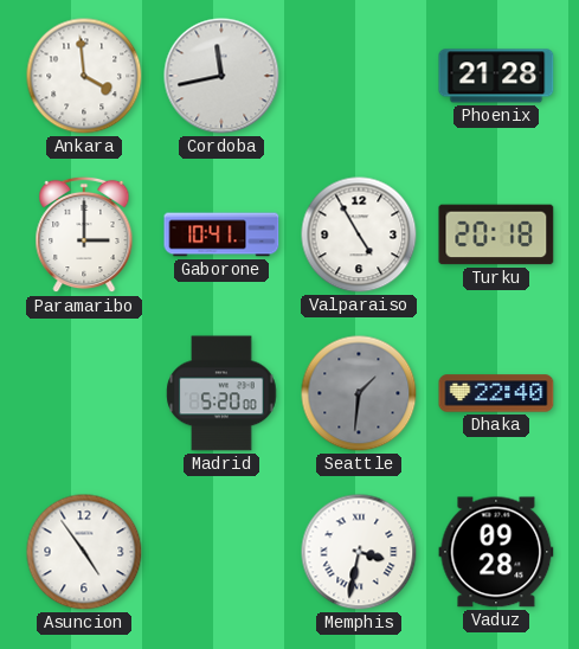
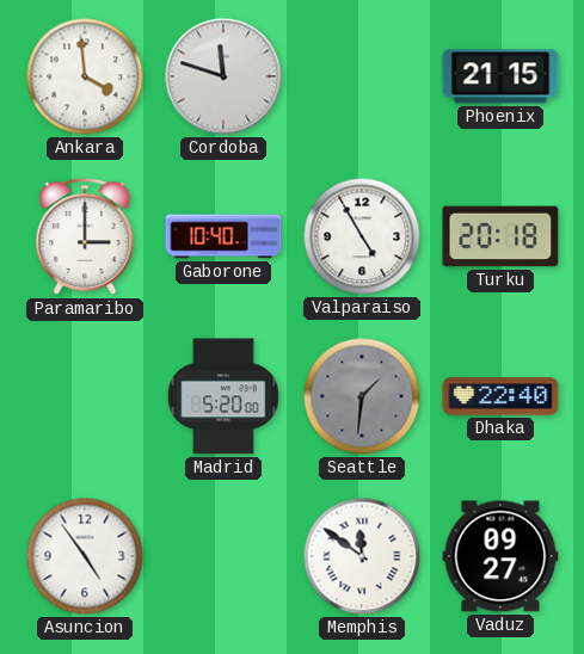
Cordoba: 11:43 -> 11:48 (223, 76)
Phoenix: 21:28 -> 21:15 (500, 76)
Gaborone: 10:41 -> 10:40 (223, 236)
Memphis: 3:32 -> 11:51 (362, 556)
Vaduz: 09:28 -> 09:27 (500, 556)
